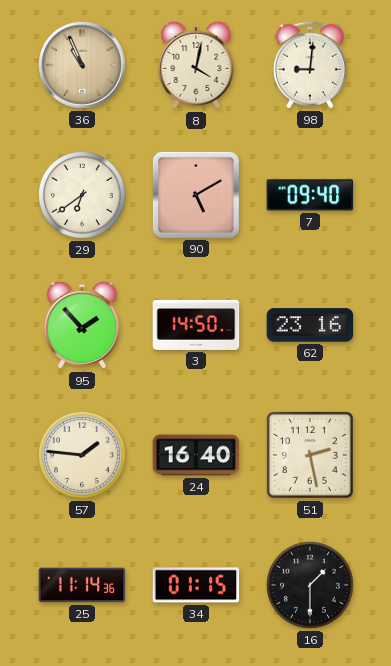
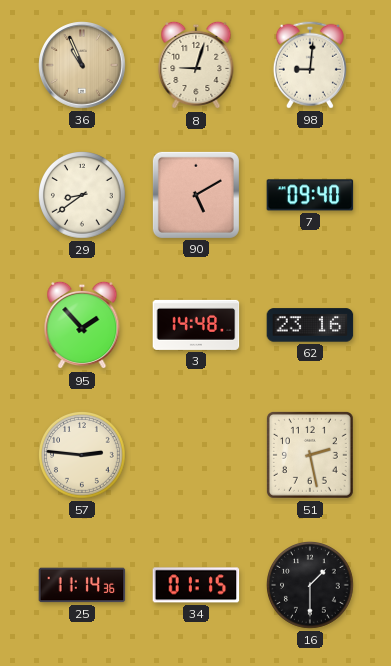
8: 4:02 -> 9:03 (196, 65)
29: 6:39 -> 8:39 (83, 196)
3: 14:50 -> 14:48 (196, 325)
57: 1:46 -> 2:46 (83, 456)
24: 16:40 -> none (196, 455)
